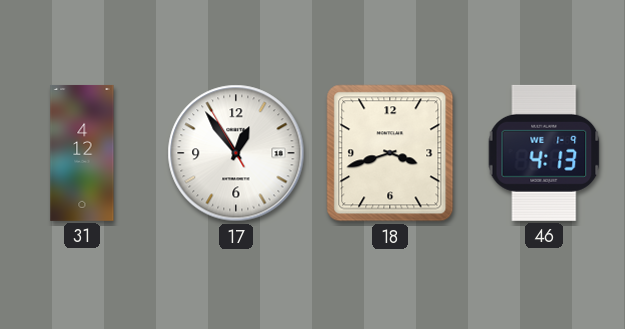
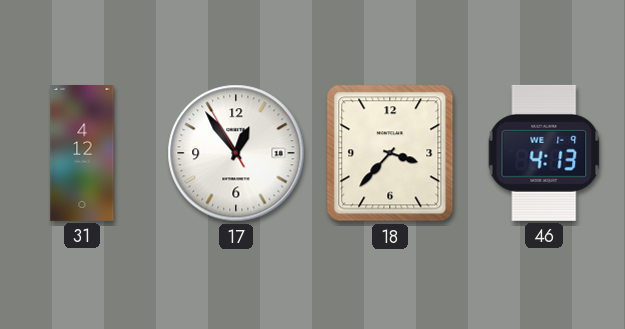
18: 3:42 -> 3:37 (390, 153)
